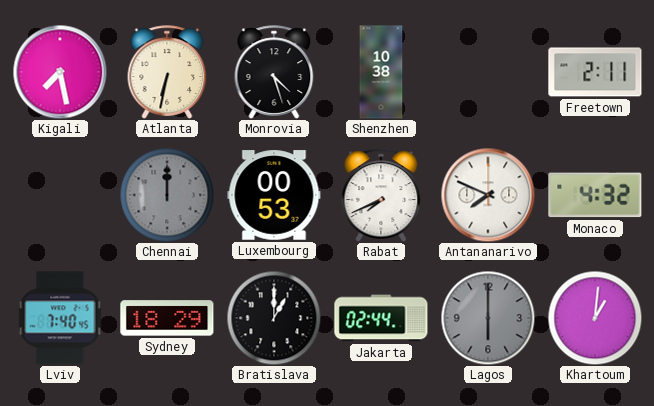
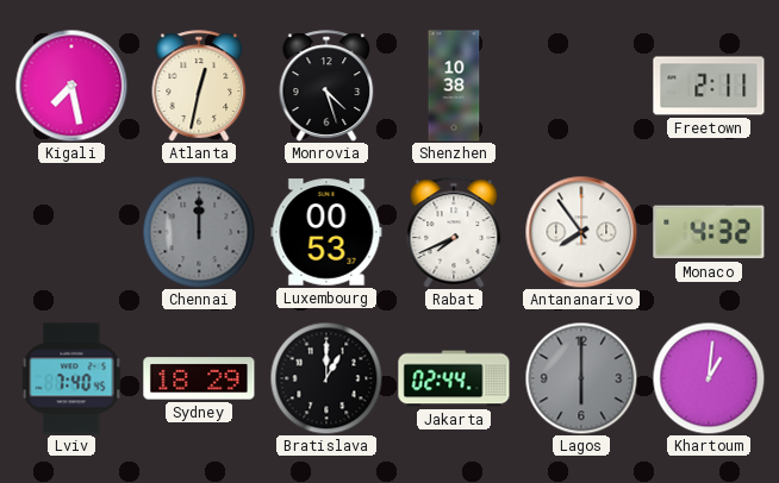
Atlanta: 6:32 -> 12:32 (199, 86)
Antananarivo: 7:49 -> 7:54 (581, 232)
